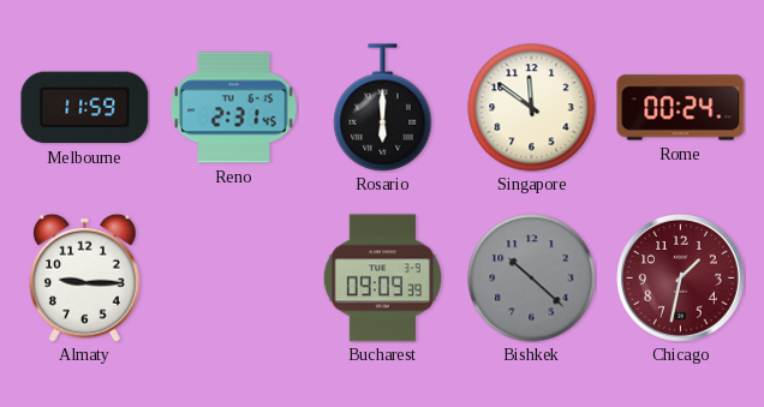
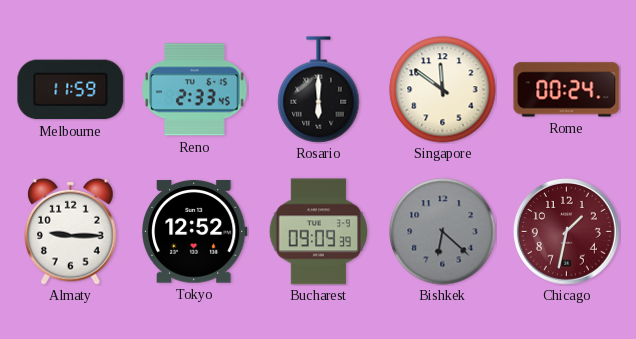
Reno: 2:31 -> 2:33 (195, 90)
Tokyo: none -> 12:52 (195, 232)
Bishkek: 10:22 -> 6:22 (443, 232)
